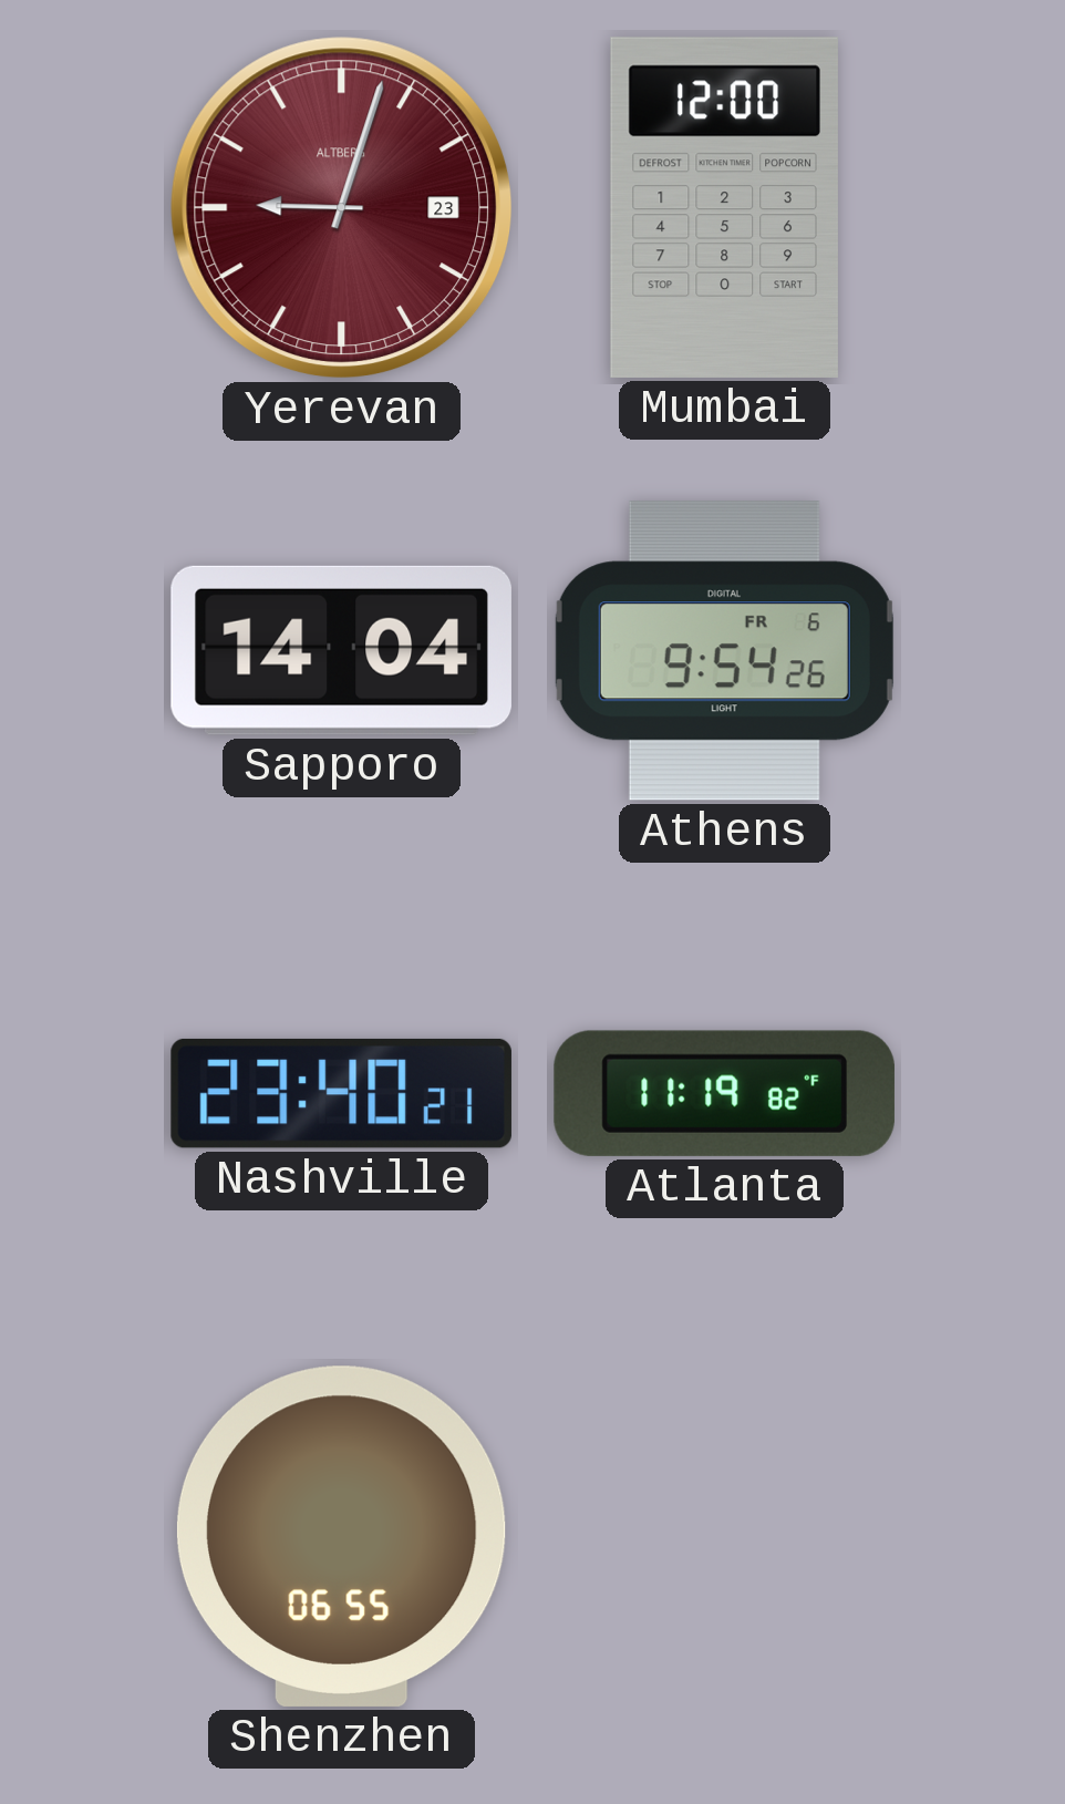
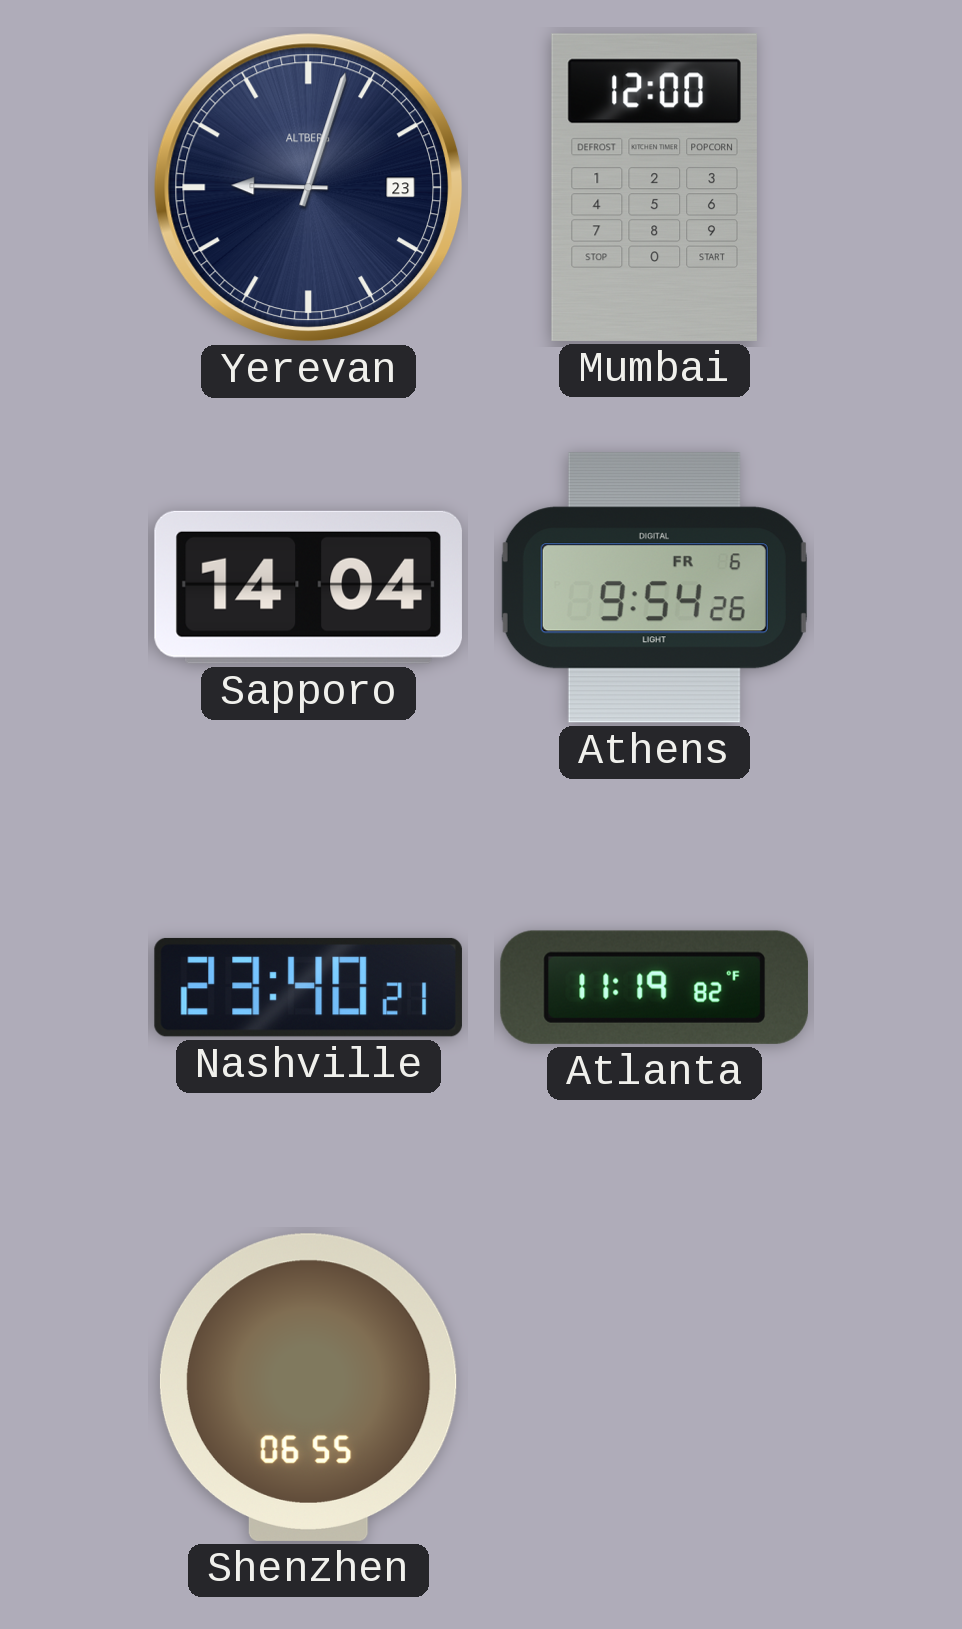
Yerevan dial: burgundy -> navy (309, 188)
